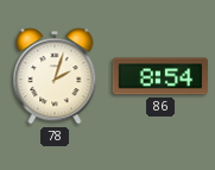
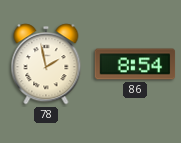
78: 2:03 -> 1:58 (46, 64)
